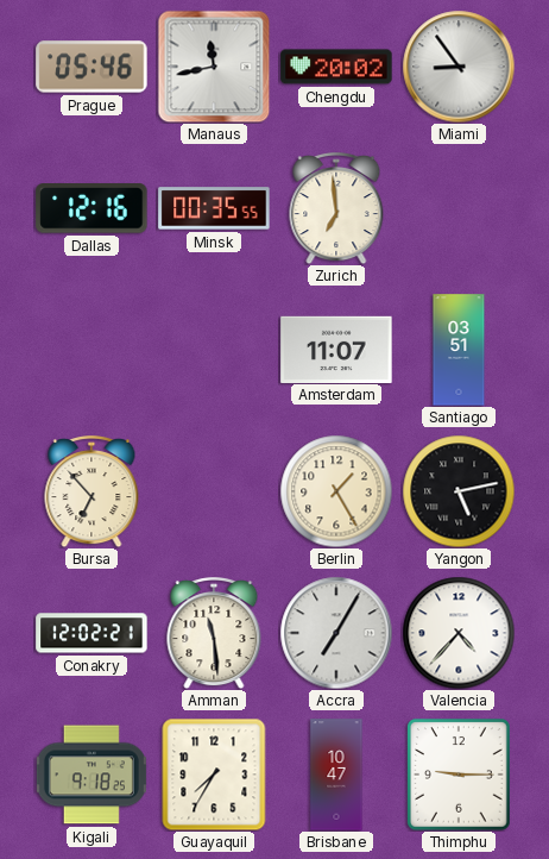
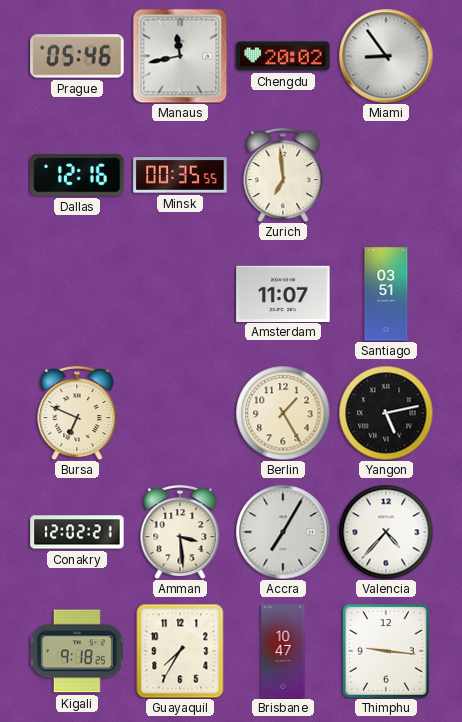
Bursa: 6:53 -> 6:49 (77, 414)
Amman: 11:29 -> 3:29 (180, 533)
Thimphu: 9:15 -> 9:16 (387, 651)
